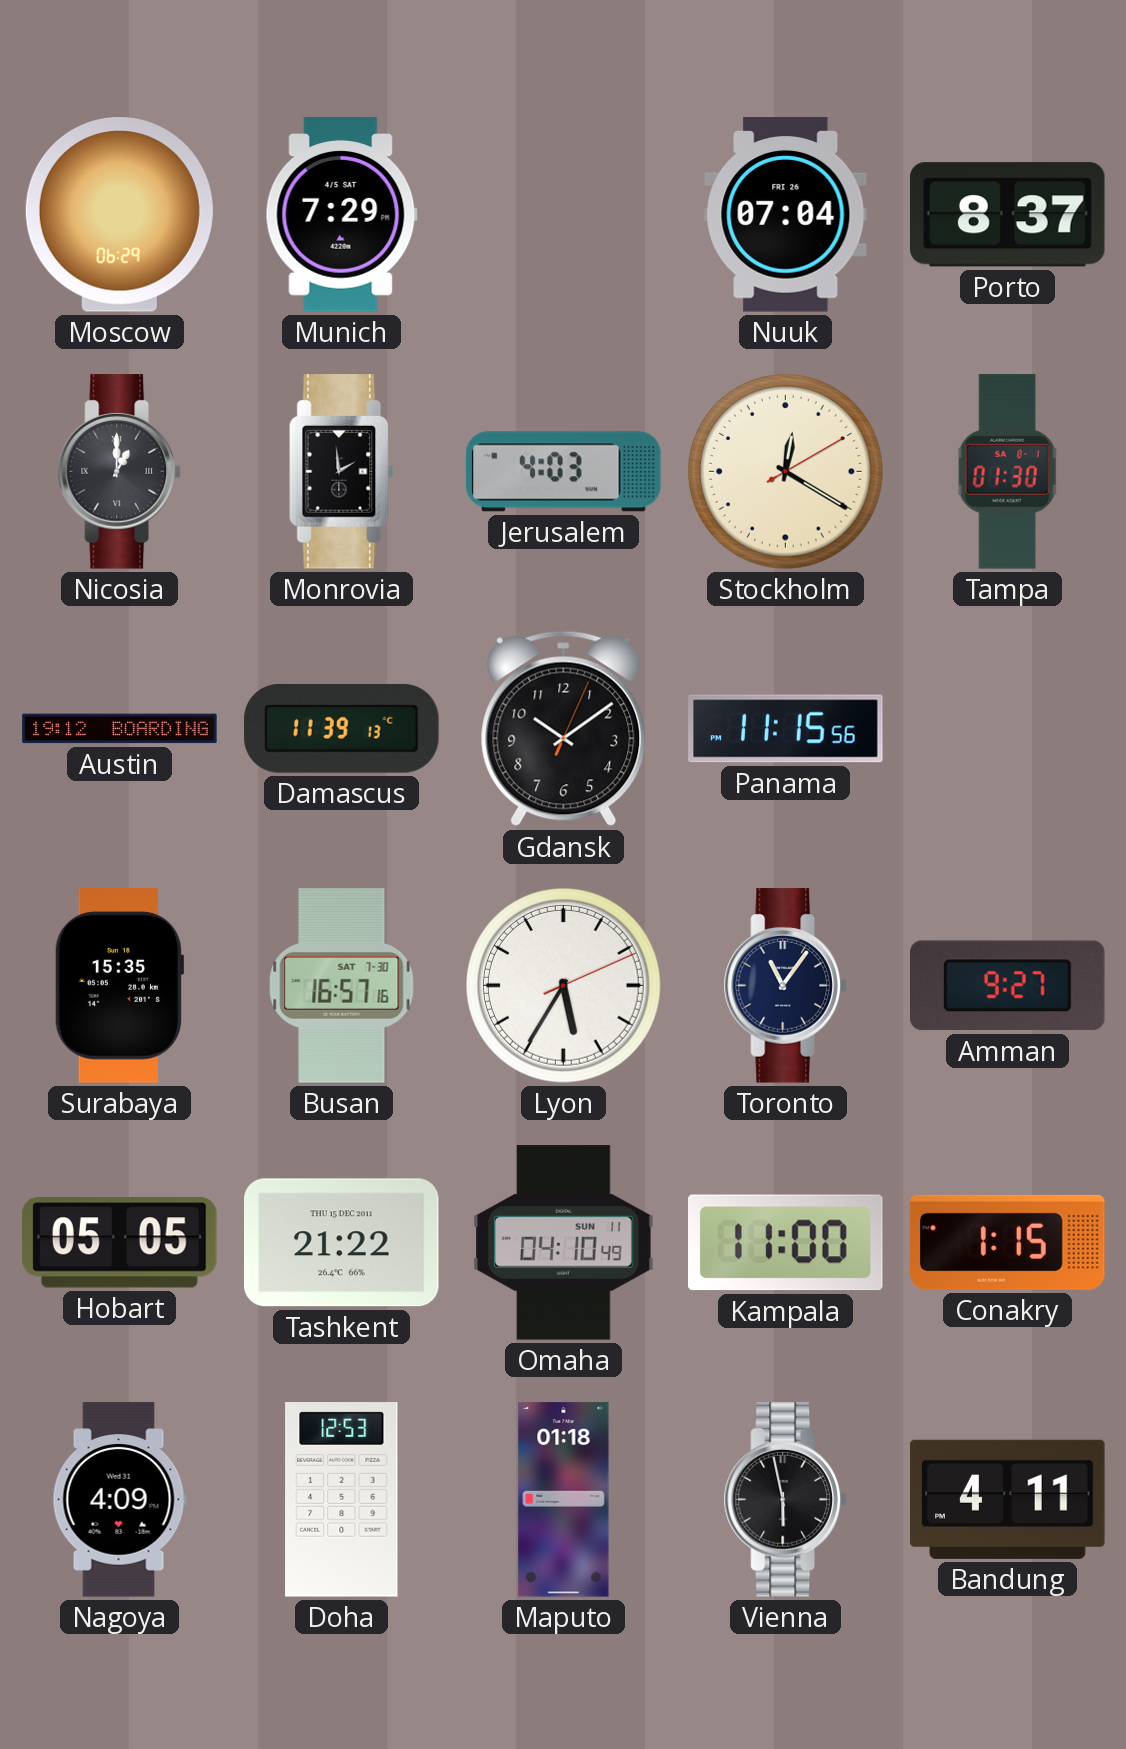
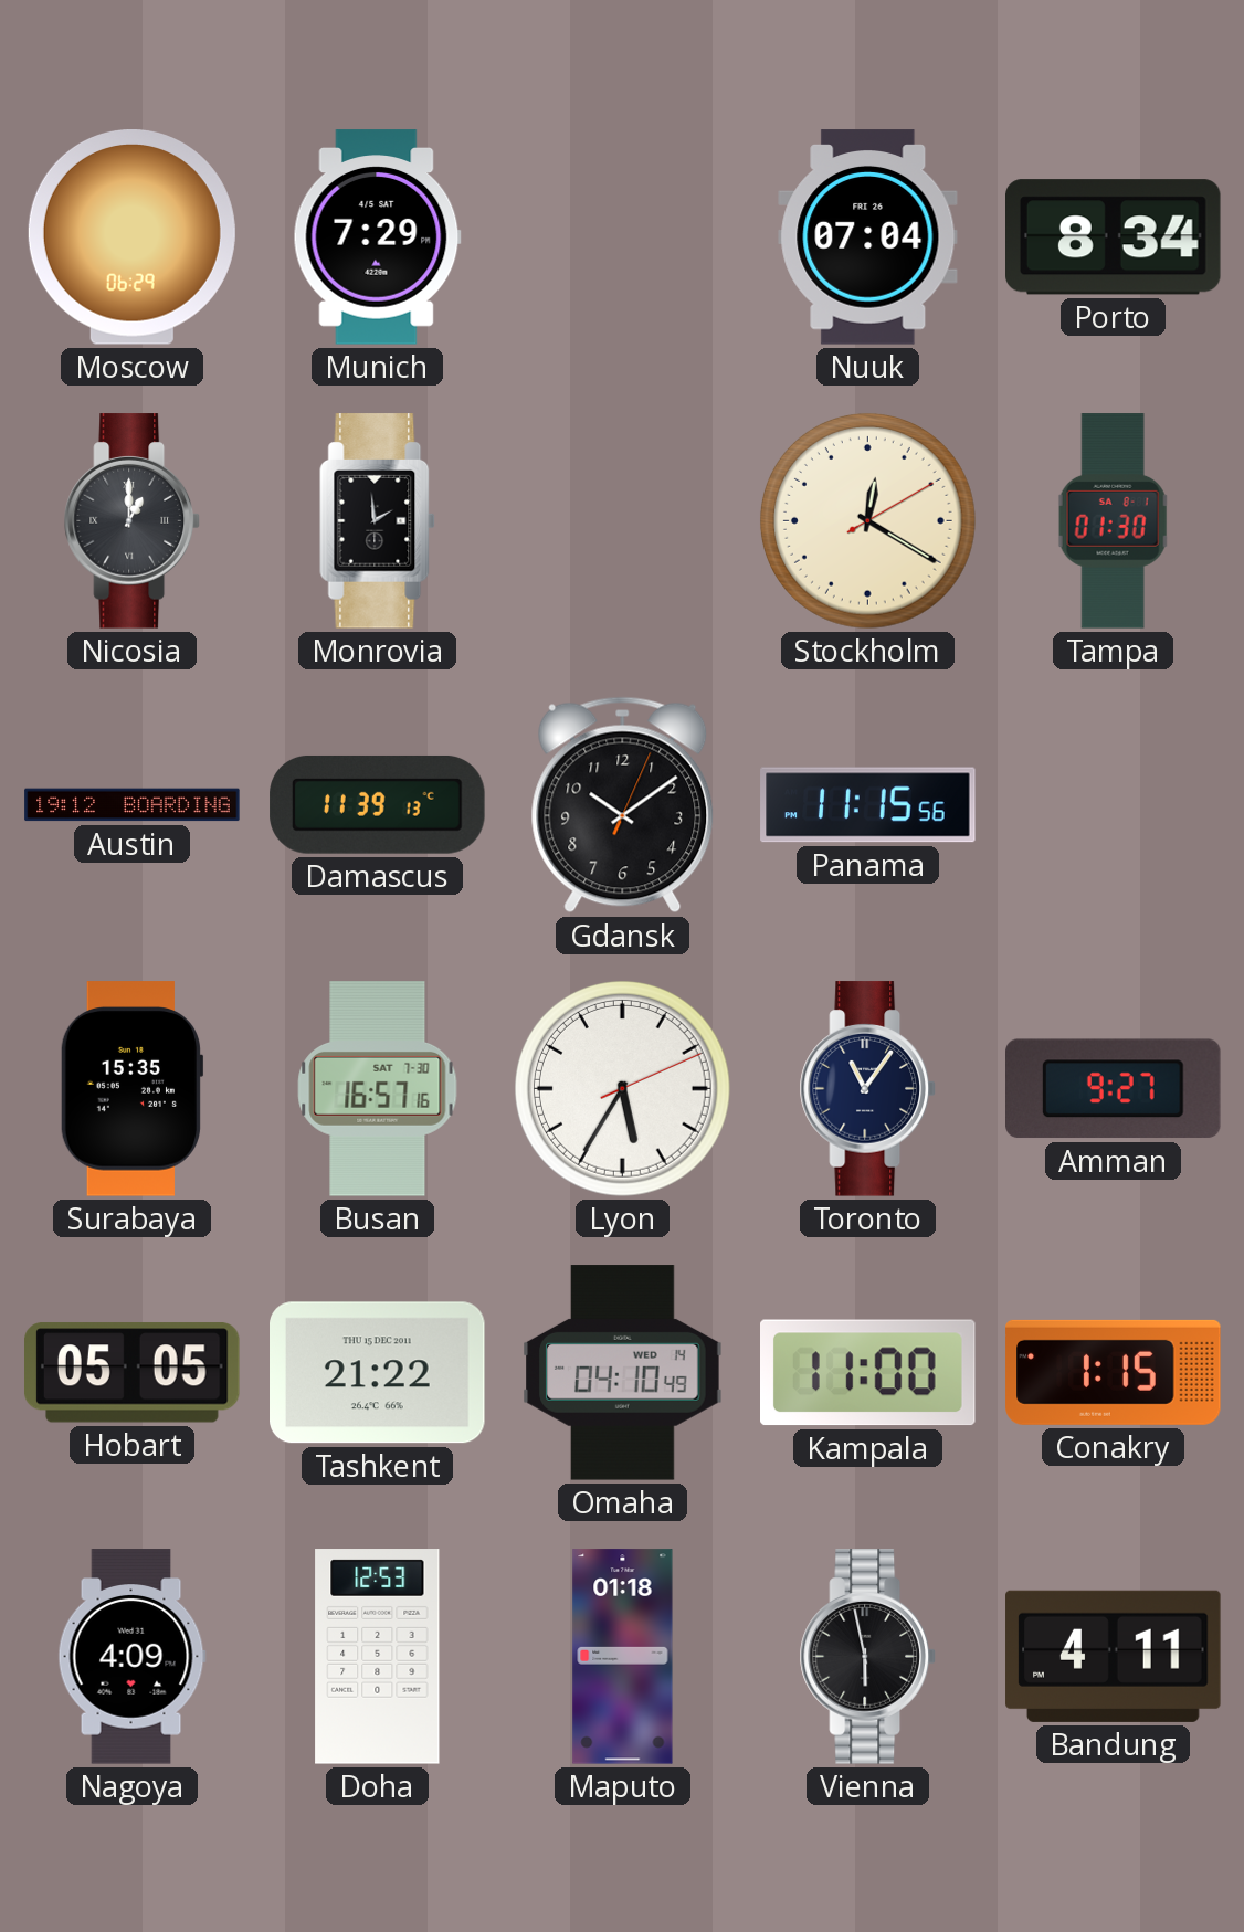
Porto: 8:37 -> 8:34 (1114, 237)
Jerusalem: 4:03 -> none (564, 472)
Omaha date: SUN 11 -> WED 14 (623, 1373)
